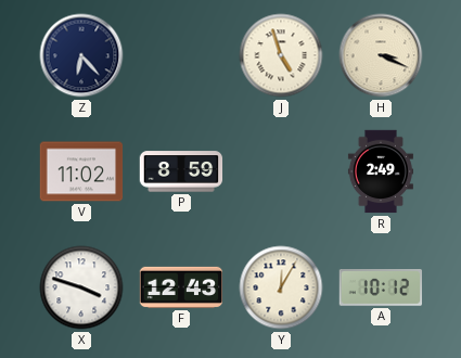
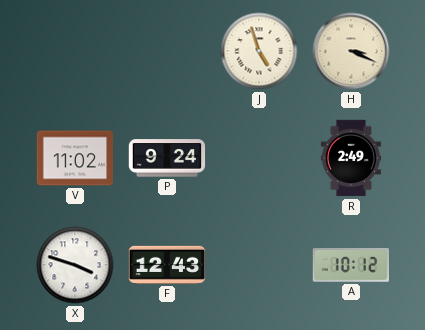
Z: 6:23 -> none (81, 55)
P: 8:59 -> 9:24 (167, 158)
Y: 12:05 -> none (281, 287)
